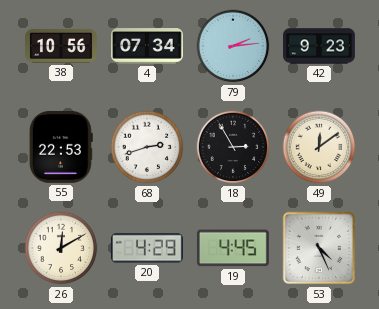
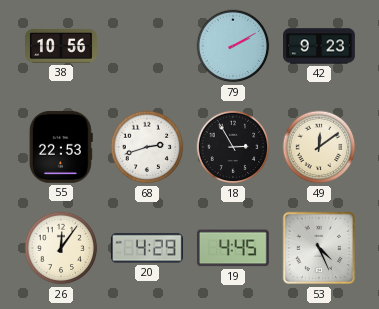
4: 07:34 -> none (148, 46)
79: 2:14 -> 2:10 (233, 46)
26: 12:10 -> 12:06 (61, 248)
